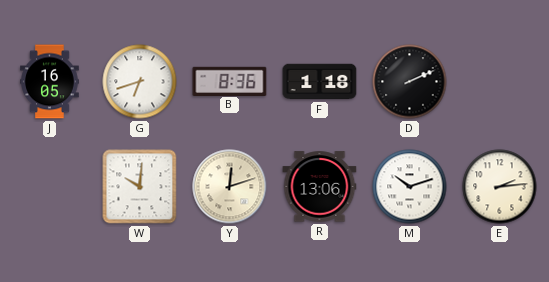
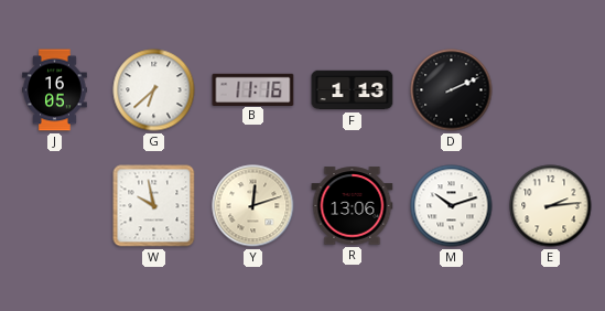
G: 6:42 -> 6:38 (154, 90)
B: 8:36 -> 11:16 (253, 89)
F: 1:18 -> 1:13 (353, 90)
W: 10:01 -> 9:58 (154, 206)
